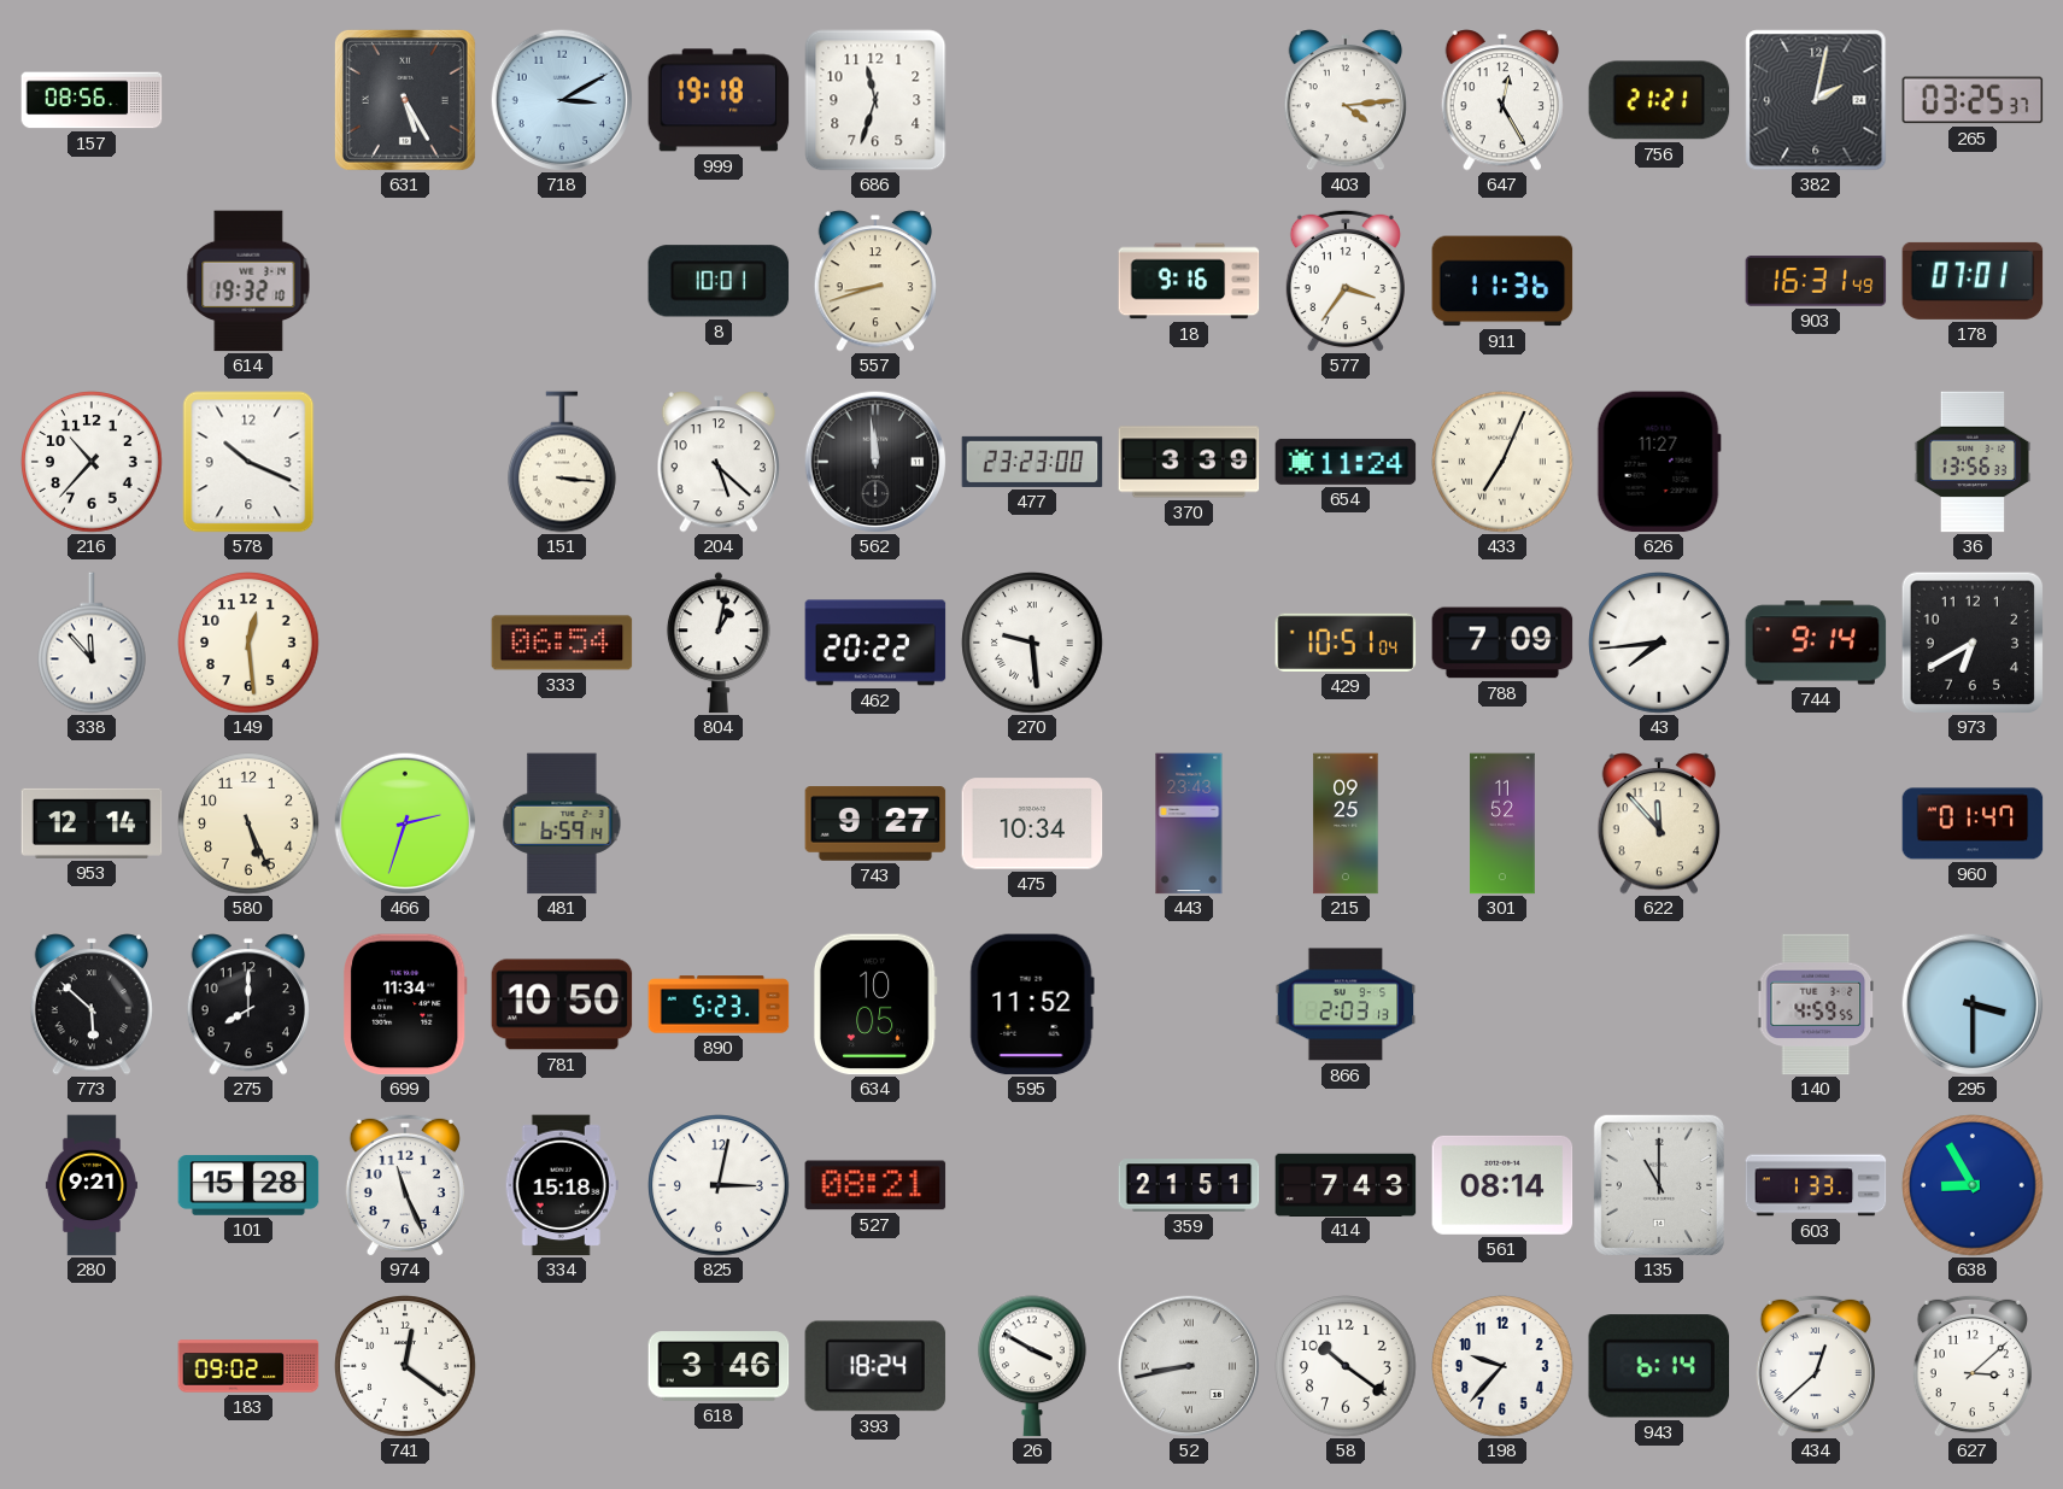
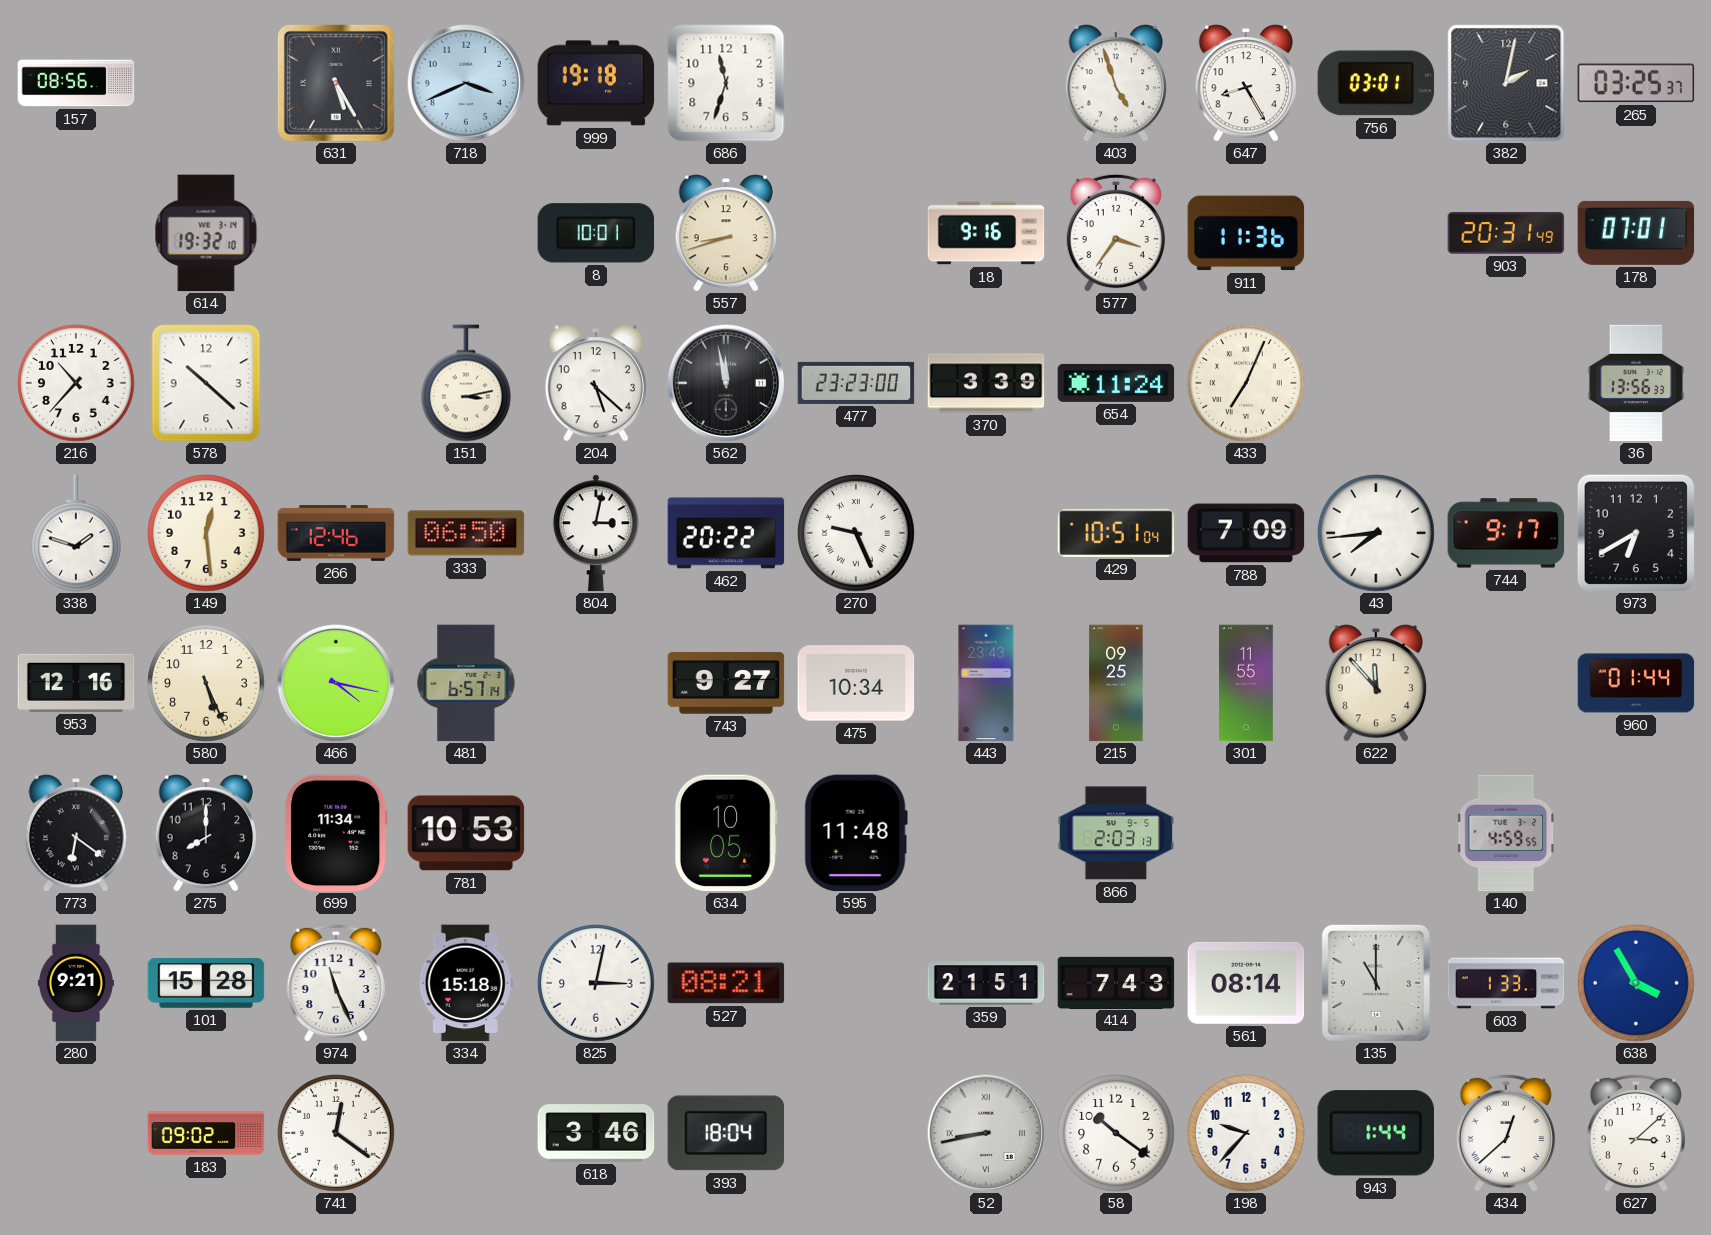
718: 3:10 -> 3:41 (466, 83)
403: 4:14 -> 4:57 (1116, 83)
647: 12:25 -> 8:25 (1246, 83)
756: 21:21 -> 03:01 (1376, 83)
903: 16:31 -> 20:31 (1506, 233)
578: 10:19 -> 10:22 (206, 383)
151: 3:16 -> 3:13 (467, 383)
562: 11:59 -> 11:58 (726, 383)
626: 11:27 -> none (1659, 462)
338: 11:53 -> 1:48 (77, 533)
266: none -> 12:46 (336, 534)
333: 06:54 -> 06:50 (466, 533)
804: 1:02 -> 3:02 (596, 533)
270: 9:29 -> 9:26 (856, 533)
744: 9:14 -> 9:17 (1506, 533)
953: 12:14 -> 12:16 (76, 683)
466: 2:33 -> 4:17 (336, 683)
481: 6:59 -> 6:57 (466, 683)
301: 11:52 -> 11:55 (1246, 683)
960: 01:47 -> 01:44 (1636, 683)
773: 5:52 -> 6:21 (76, 833)
781: 10:50 -> 10:53 (466, 833)
890: 5:23 -> none (719, 1004)
595: 11:52 -> 11:48 (856, 833)
295: 3:30 -> none (1973, 1004)
638: 8:55 -> 3:55 (1636, 983)
393: 18:24 -> 18:04 (726, 1133)
26: 3:50 -> none (1033, 1366)
943: 6:14 -> 1:44 (1375, 1133)
